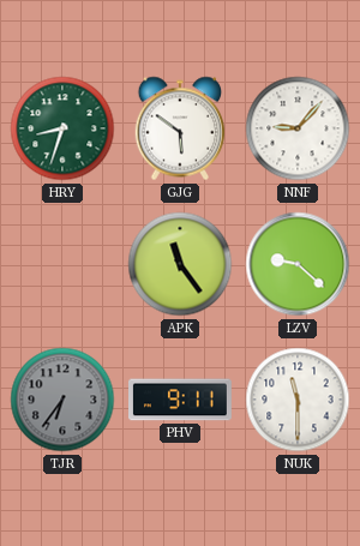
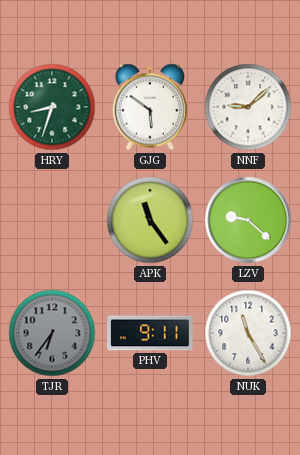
NNF: 9:07 -> 9:08 (248, 107)
NUK: 11:30 -> 11:25 (248, 333)
